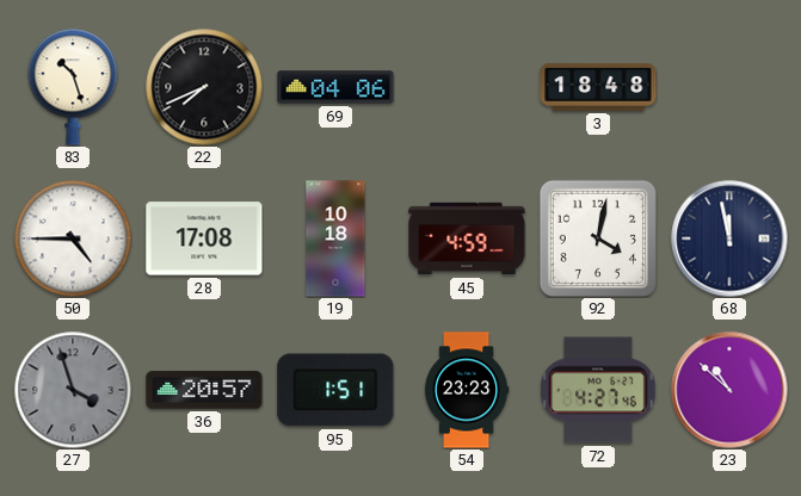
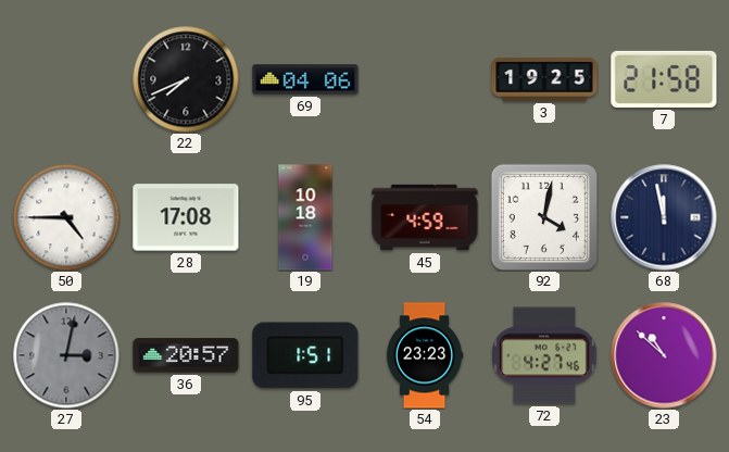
83: 10:27 -> none (73, 87)
3: 18:48 -> 19:25 (544, 79)
7: none -> 21:58 (664, 79)
27: 3:57 -> 3:02 (66, 355)
